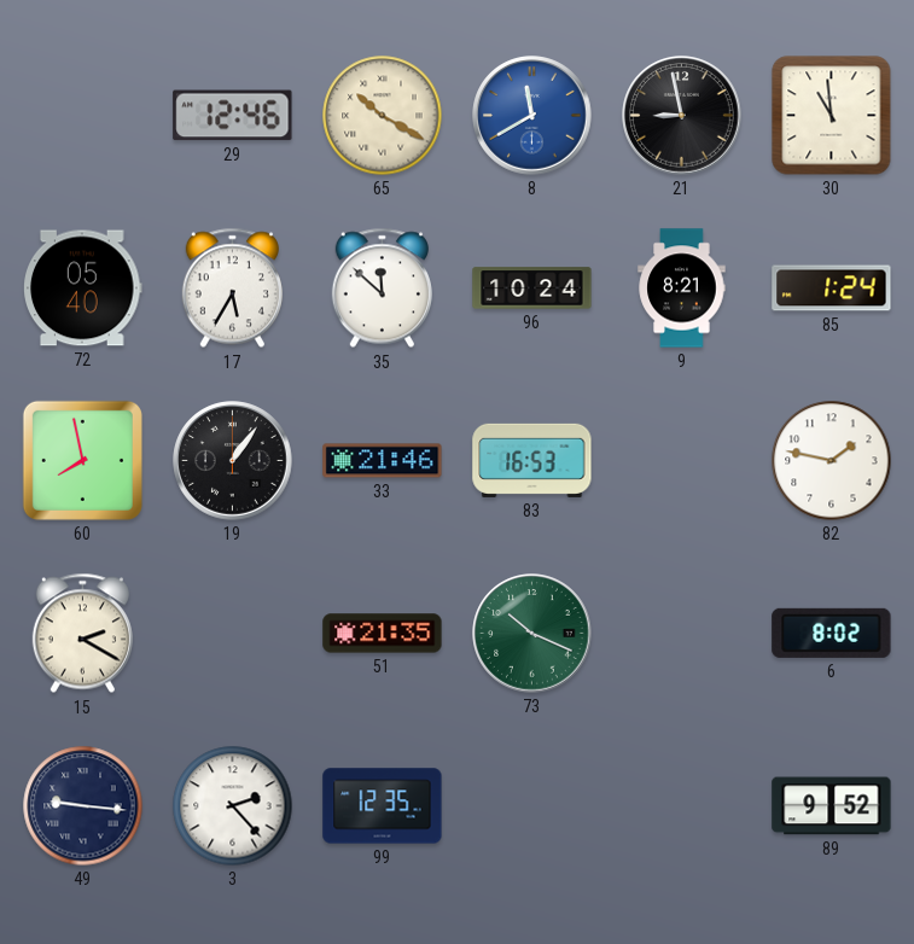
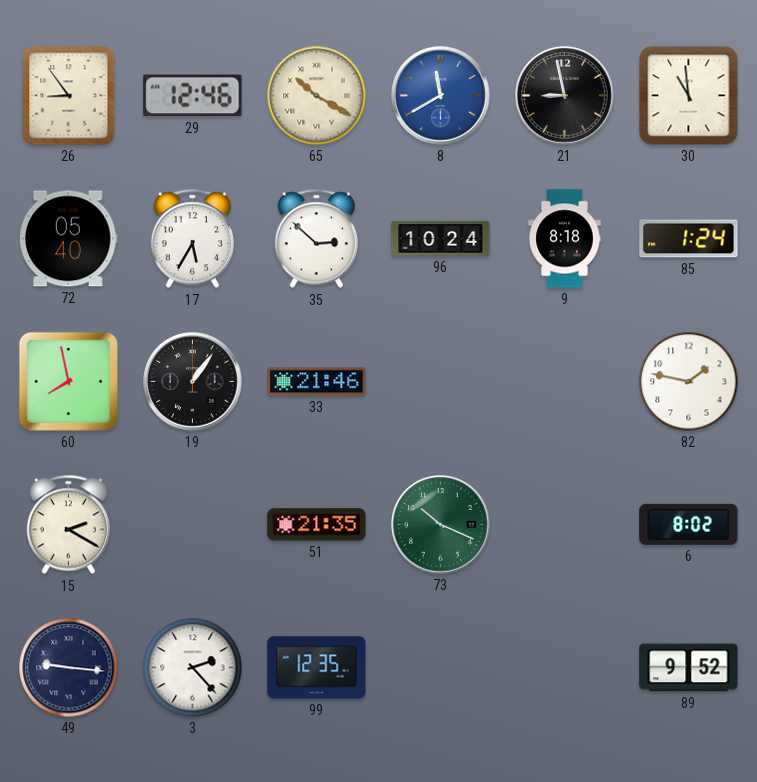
26: none -> 8:54 (69, 96)
35: 11:52 -> 2:52 (316, 239)
9: 8:21 -> 8:18 (565, 239)
83: 16:53 -> none (532, 460)
